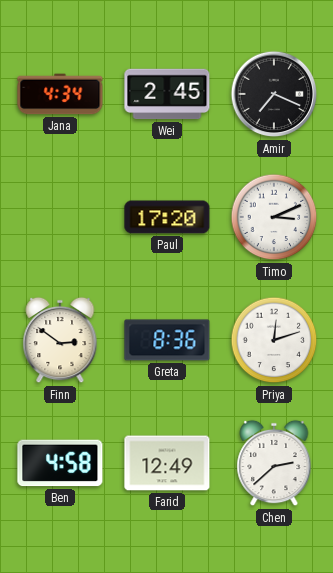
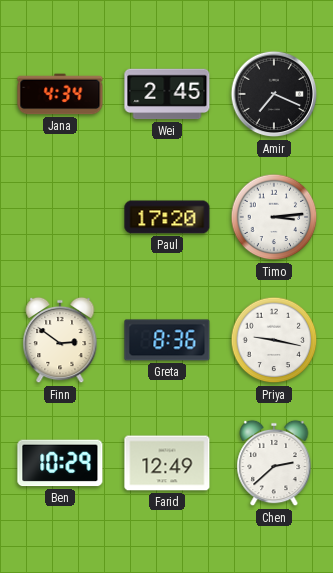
Timo: 3:11 -> 3:14 (274, 217)
Priya: 12:12 -> 9:17 (274, 340)
Ben: 4:58 -> 10:29 (60, 463)
